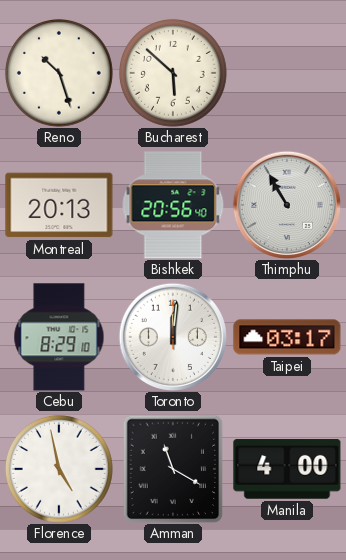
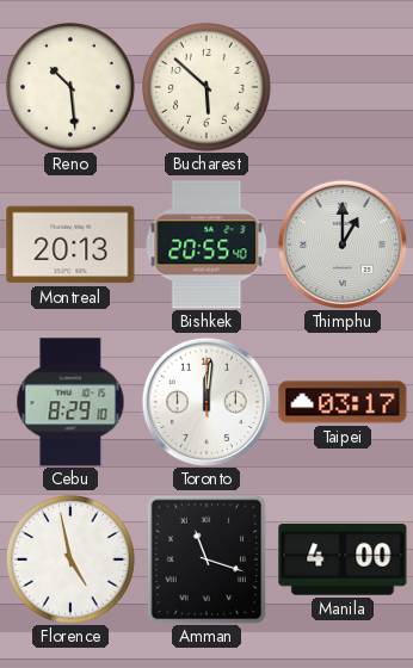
Reno: 10:27 -> 10:29 (70, 87)
Bishkek: 20:56 -> 20:55 (207, 245)
Thimphu: 10:55 -> 1:00 (341, 243)
Amman: 11:20 -> 11:18 (207, 559)
